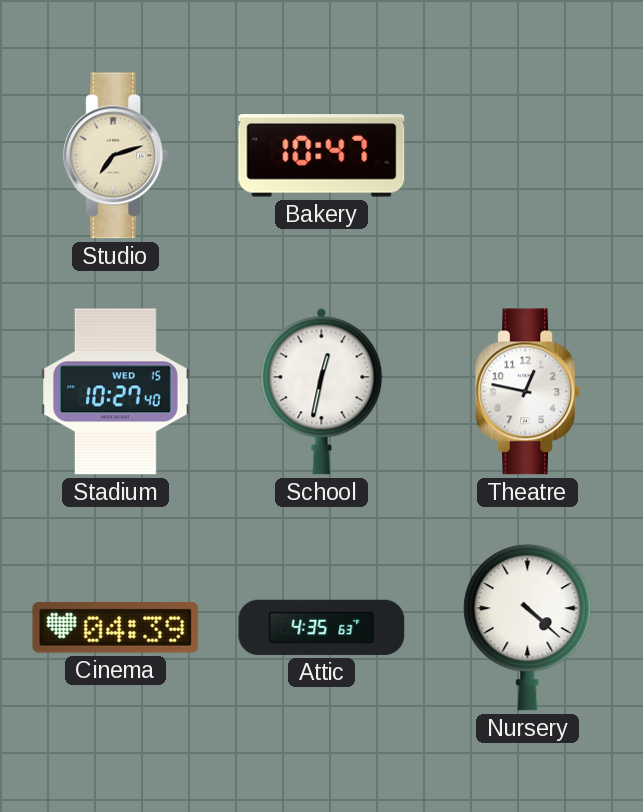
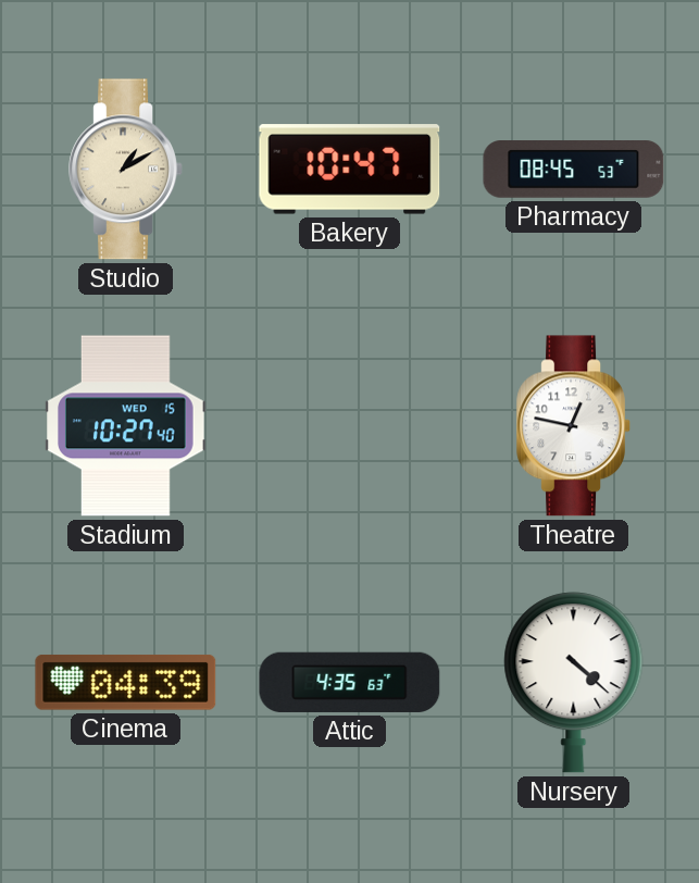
Studio: 7:12 -> 1:10 (125, 170)
Pharmacy: none -> 08:45 (574, 170)
School: 12:32 -> none (322, 391)
